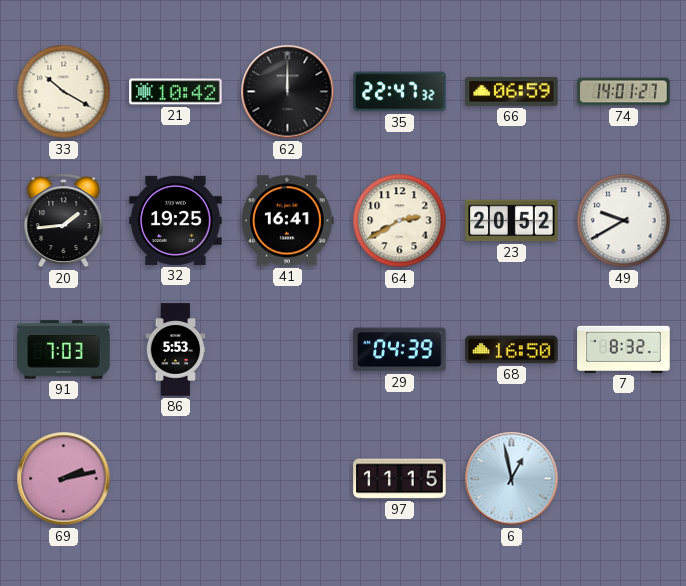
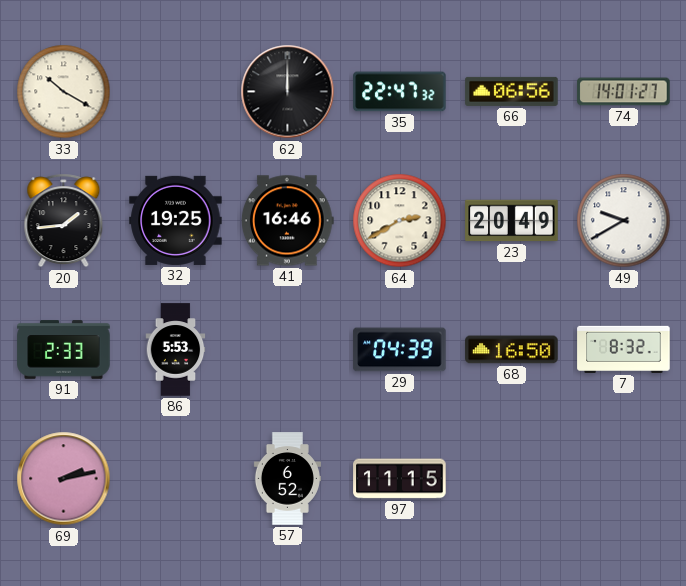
21: 10:42 -> none (176, 92)
66: 06:59 -> 06:56 (512, 91)
41: 16:41 -> 16:46 (287, 221)
23: 20:52 -> 20:49 (512, 221)
91: 7:03 -> 2:33 (64, 350)
57: none -> 6:52 (287, 479)
6: 12:58 -> none (512, 479)
